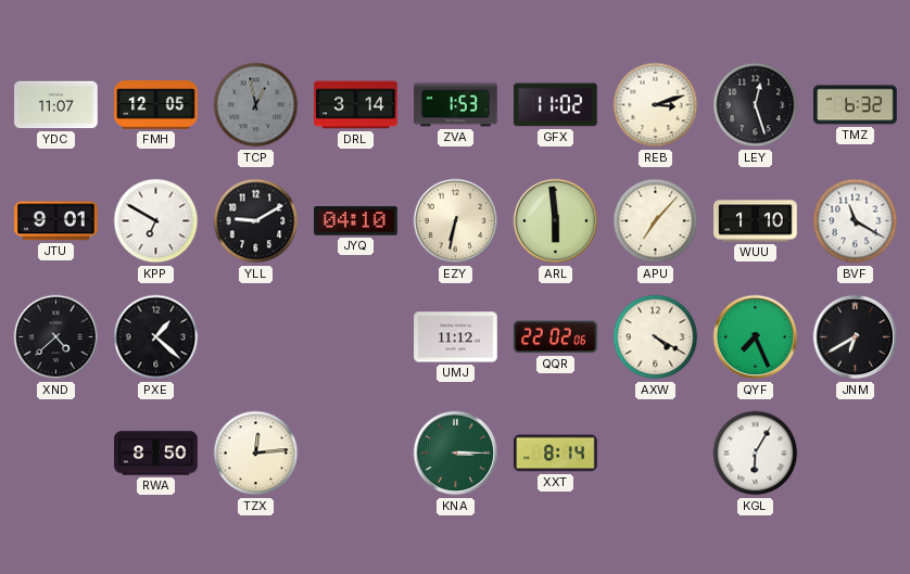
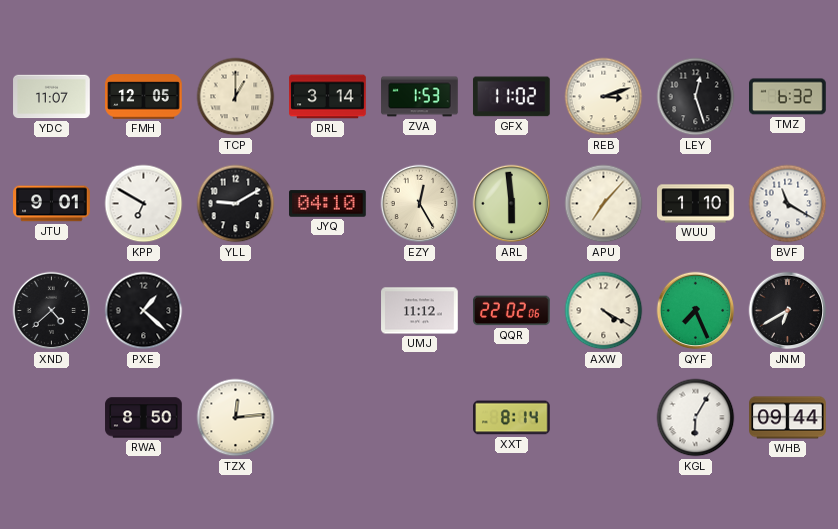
TCP: 12:58 -> 1:00 (236, 97)
TCP dial: grey -> cream (236, 97)
EZY: 6:32 -> 12:25 (420, 204)
KNA: 3:15 -> none (456, 454)
WHB: none -> 09:44 (788, 418)
